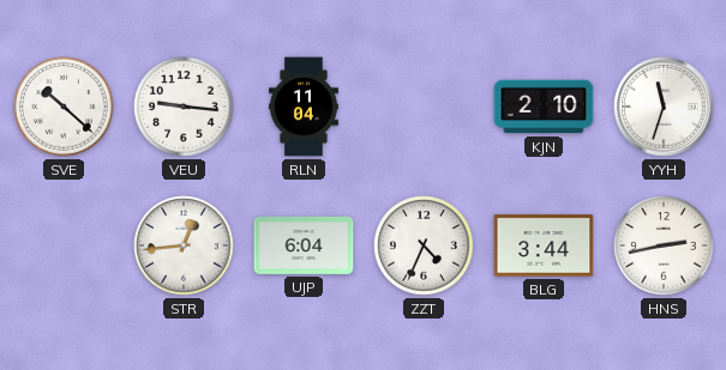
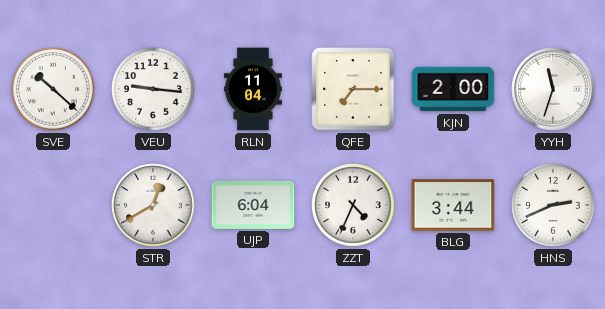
QFE: none -> 7:15 (353, 89)
KJN: 2:10 -> 2:00 (453, 89)
STR: 12:44 -> 12:40 (153, 205)
HNS: 2:43 -> 2:41 (553, 205)
